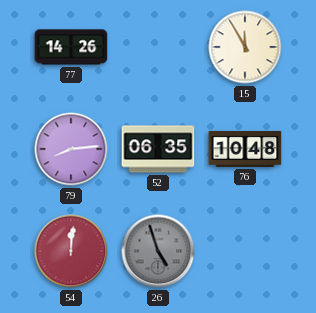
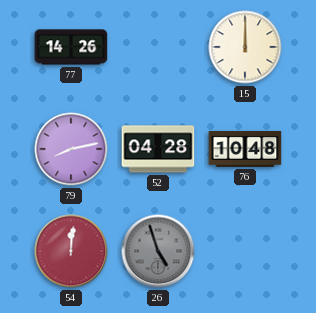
15: 11:55 -> 12:00 (245, 47)
79: 8:14 -> 8:13 (71, 149)
52: 06:35 -> 04:28 (158, 149)
